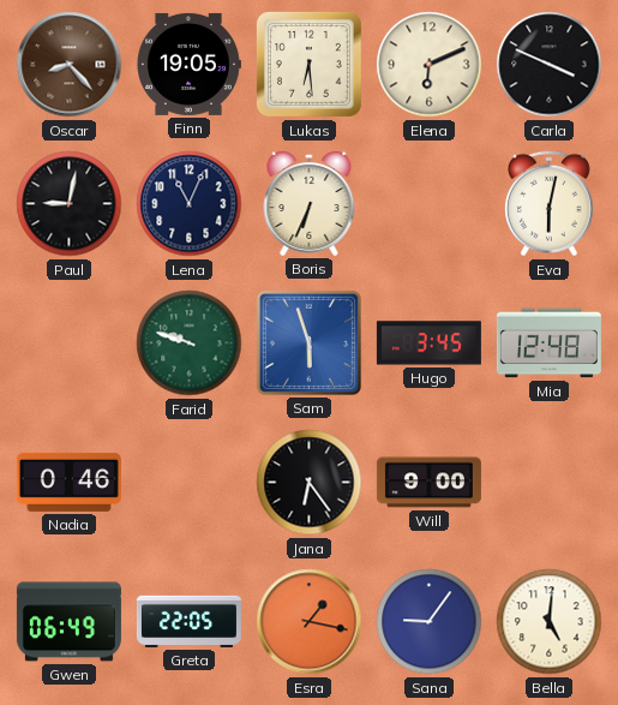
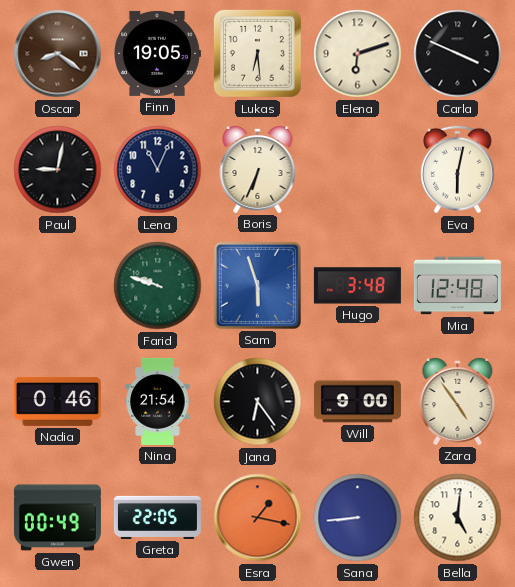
Oscar: 8:23 -> 8:21 (58, 54)
Elena: 6:11 -> 6:12 (358, 54)
Hugo: 3:45 -> 3:48 (357, 286)
Nina: none -> 21:54 (158, 401)
Zara: none -> 4:54 (458, 401)
Gwen: 06:49 -> 00:49 (57, 518)
Sana: 9:06 -> 8:44 (358, 518)
